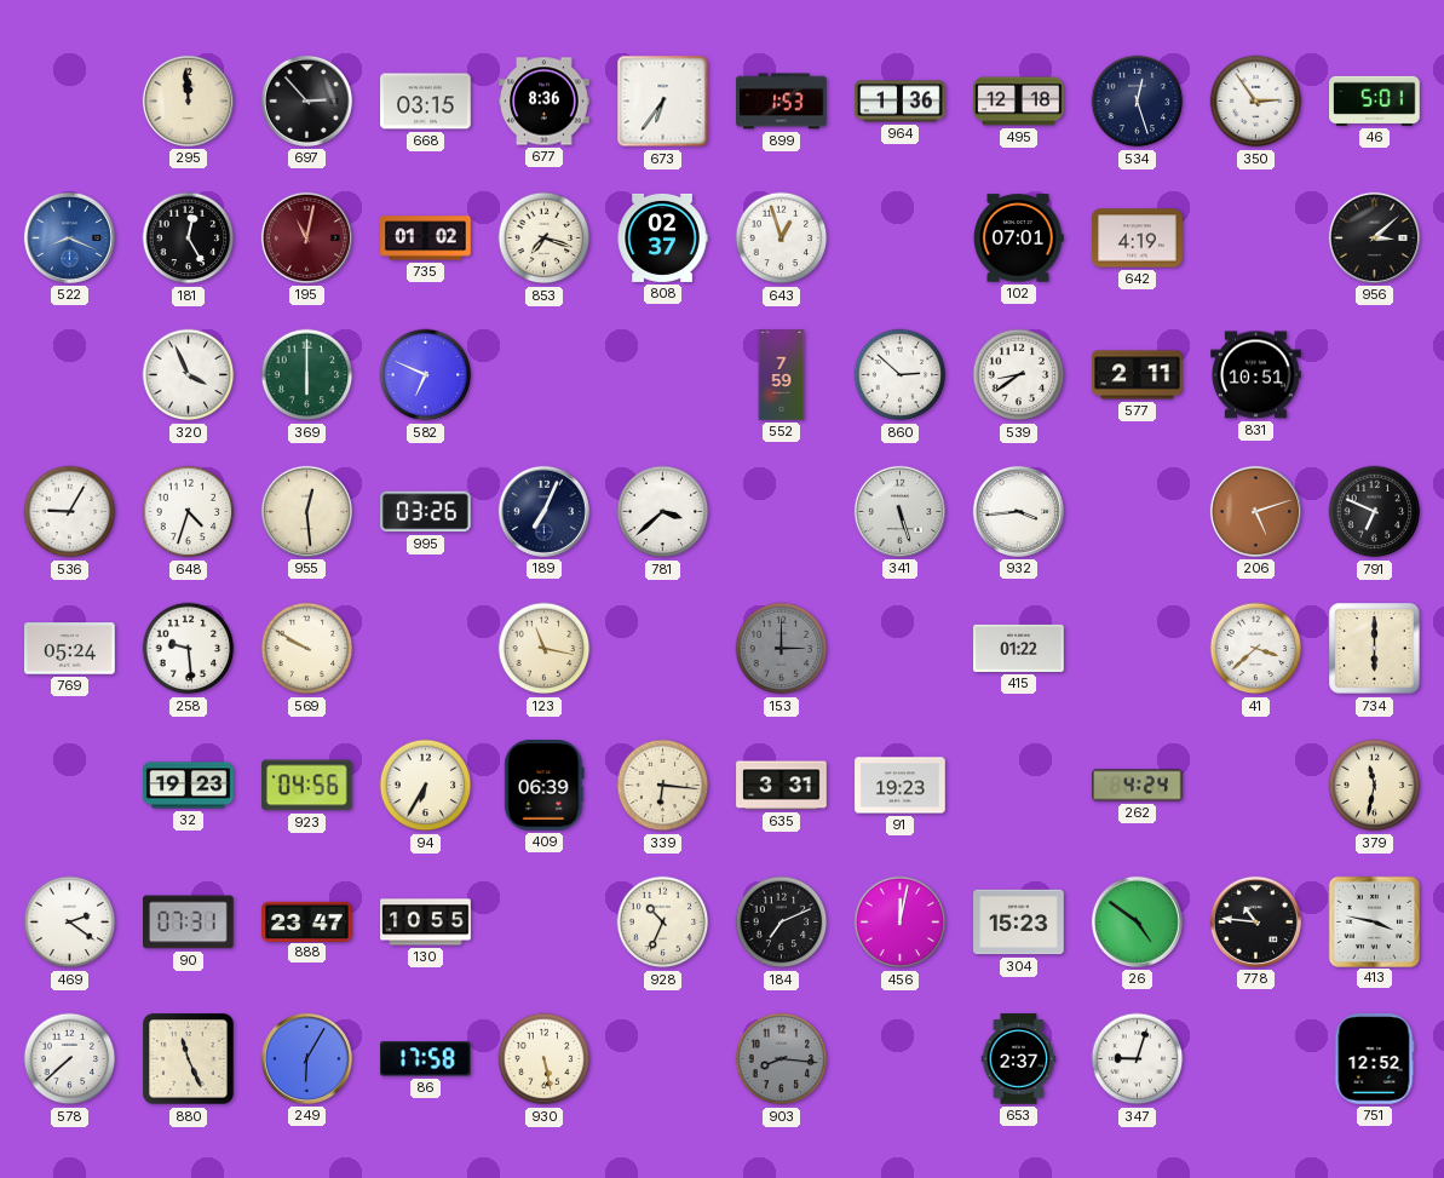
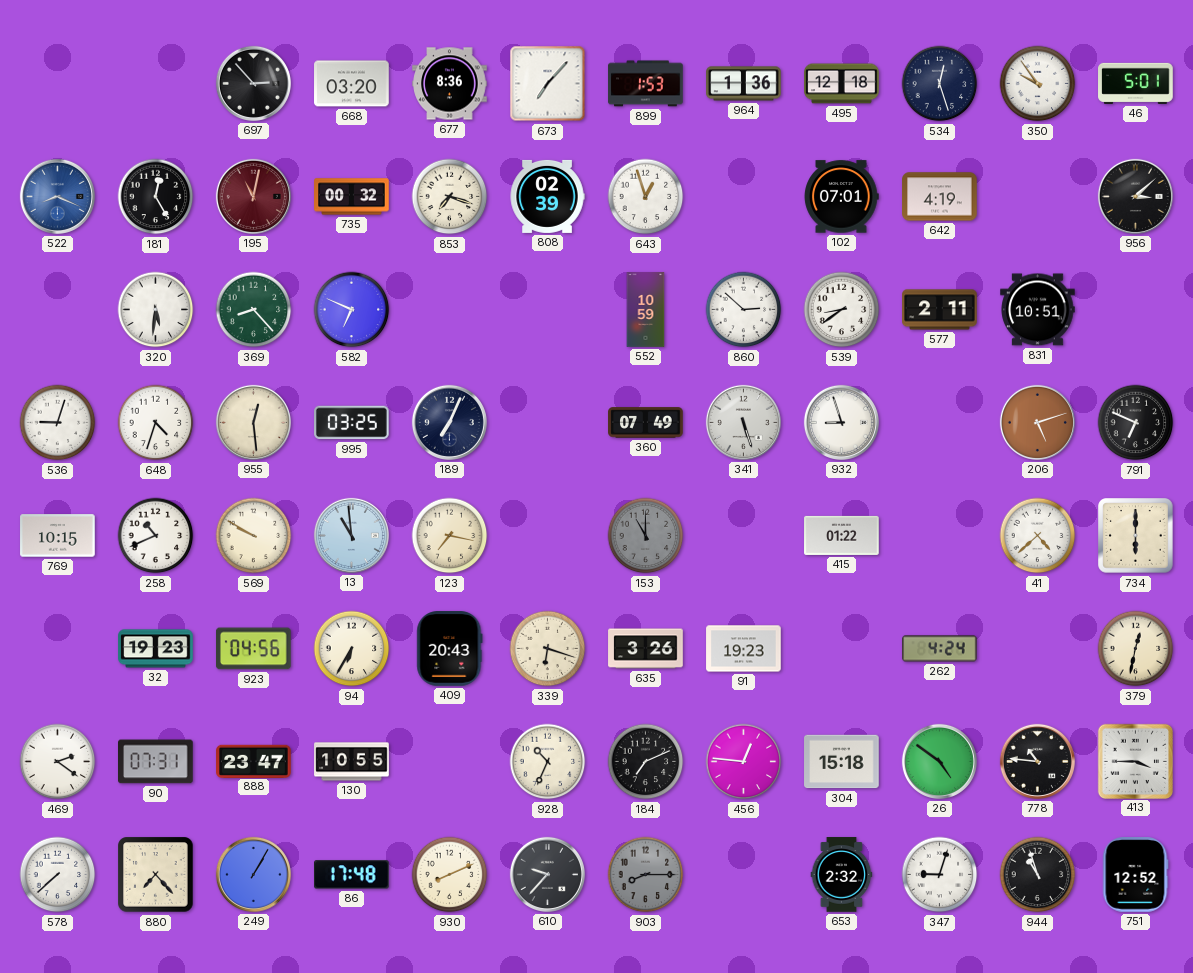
295: 11:59 -> none (188, 100)
668: 03:15 -> 03:20 (352, 84)
673: 6:36 -> 7:07 (548, 84)
350: 2:54 -> 9:54 (1038, 84)
735: 01:02 -> 00:32 (352, 197)
808: 02:37 -> 02:39 (547, 196)
320: 3:56 -> 5:31 (156, 310)
369: 6:00 -> 8:23 (254, 310)
552: 7:59 -> 10:59 (646, 310)
536: 9:05 -> 9:03 (58, 423)
995: 03:26 -> 03:25 (352, 423)
781: 3:38 -> none (663, 512)
360: none -> 07:49 (646, 423)
932: 3:44 -> 8:57 (841, 422)
769: 05:24 -> 10:15 (58, 536)
258: 9:29 -> 10:41 (156, 536)
13: none -> 10:59 (351, 535)
123: 11:17 -> 7:17 (450, 536)
153: 3:00 -> 11:00 (646, 536)
41: 3:38 -> 4:38 (1038, 536)
409: 06:39 -> 20:43 (450, 649)
339: 6:16 -> 6:18 (548, 649)
635: 3:31 -> 3:26 (646, 649)
379: 11:32 -> 12:32 (1136, 649)
456: 12:02 -> 12:46 (744, 762)
304: 15:23 -> 15:18 (842, 762)
413: 3:47 -> 3:45 (1135, 761)
880: 11:26 -> 7:23 (156, 875)
249: 6:05 -> 1:05 (253, 874)
86: 17:58 -> 17:48 (352, 875)
930: 5:28 -> 8:11 (450, 875)
610: none -> 9:37 (547, 874)
903: 8:16 -> 8:15 (646, 875)
653: 2:37 -> 2:32 (842, 875)
944: none -> 10:57 (1038, 875)
